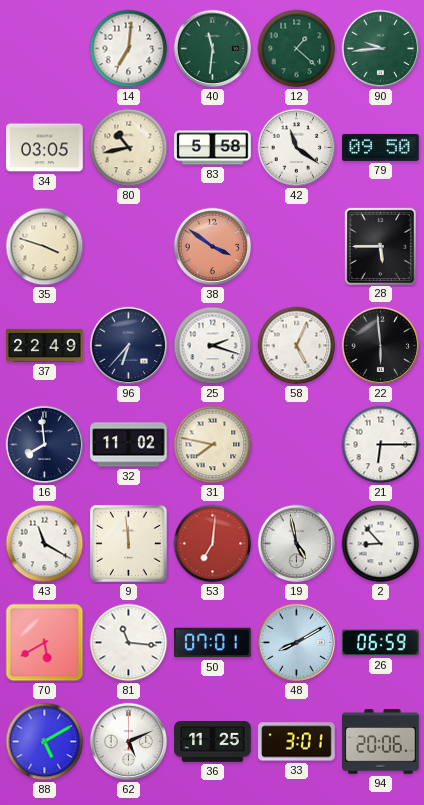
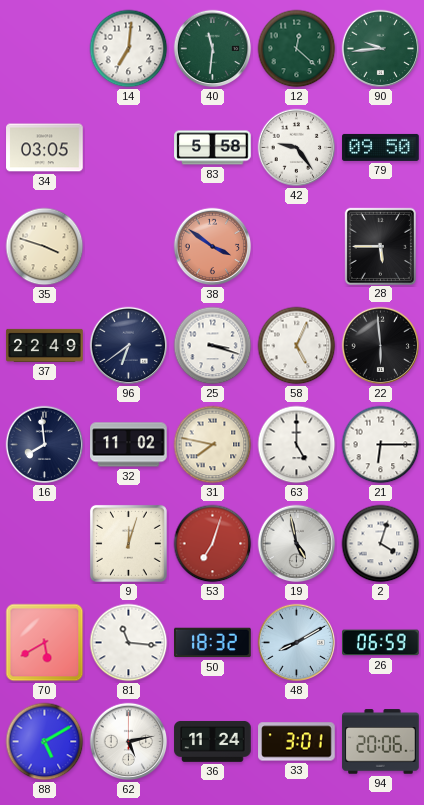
12: 1:22 -> 12:22 (297, 49)
80: 10:43 -> none (129, 148)
42: 11:21 -> 9:24 (297, 148)
96: 6:37 -> 6:39 (129, 346)
25: 2:18 -> 3:18 (213, 346)
63: none -> 5:00 (297, 445)
43: 11:20 -> none (45, 544)
9: 11:59 -> 12:03 (128, 543)
53: 7:01 -> 7:03 (213, 544)
2: 8:53 -> 4:03 (381, 544)
50: 07:01 -> 18:32 (213, 643)
62: 5:11 -> 5:13 (129, 742)
36: 11:25 -> 11:24 (213, 741)
